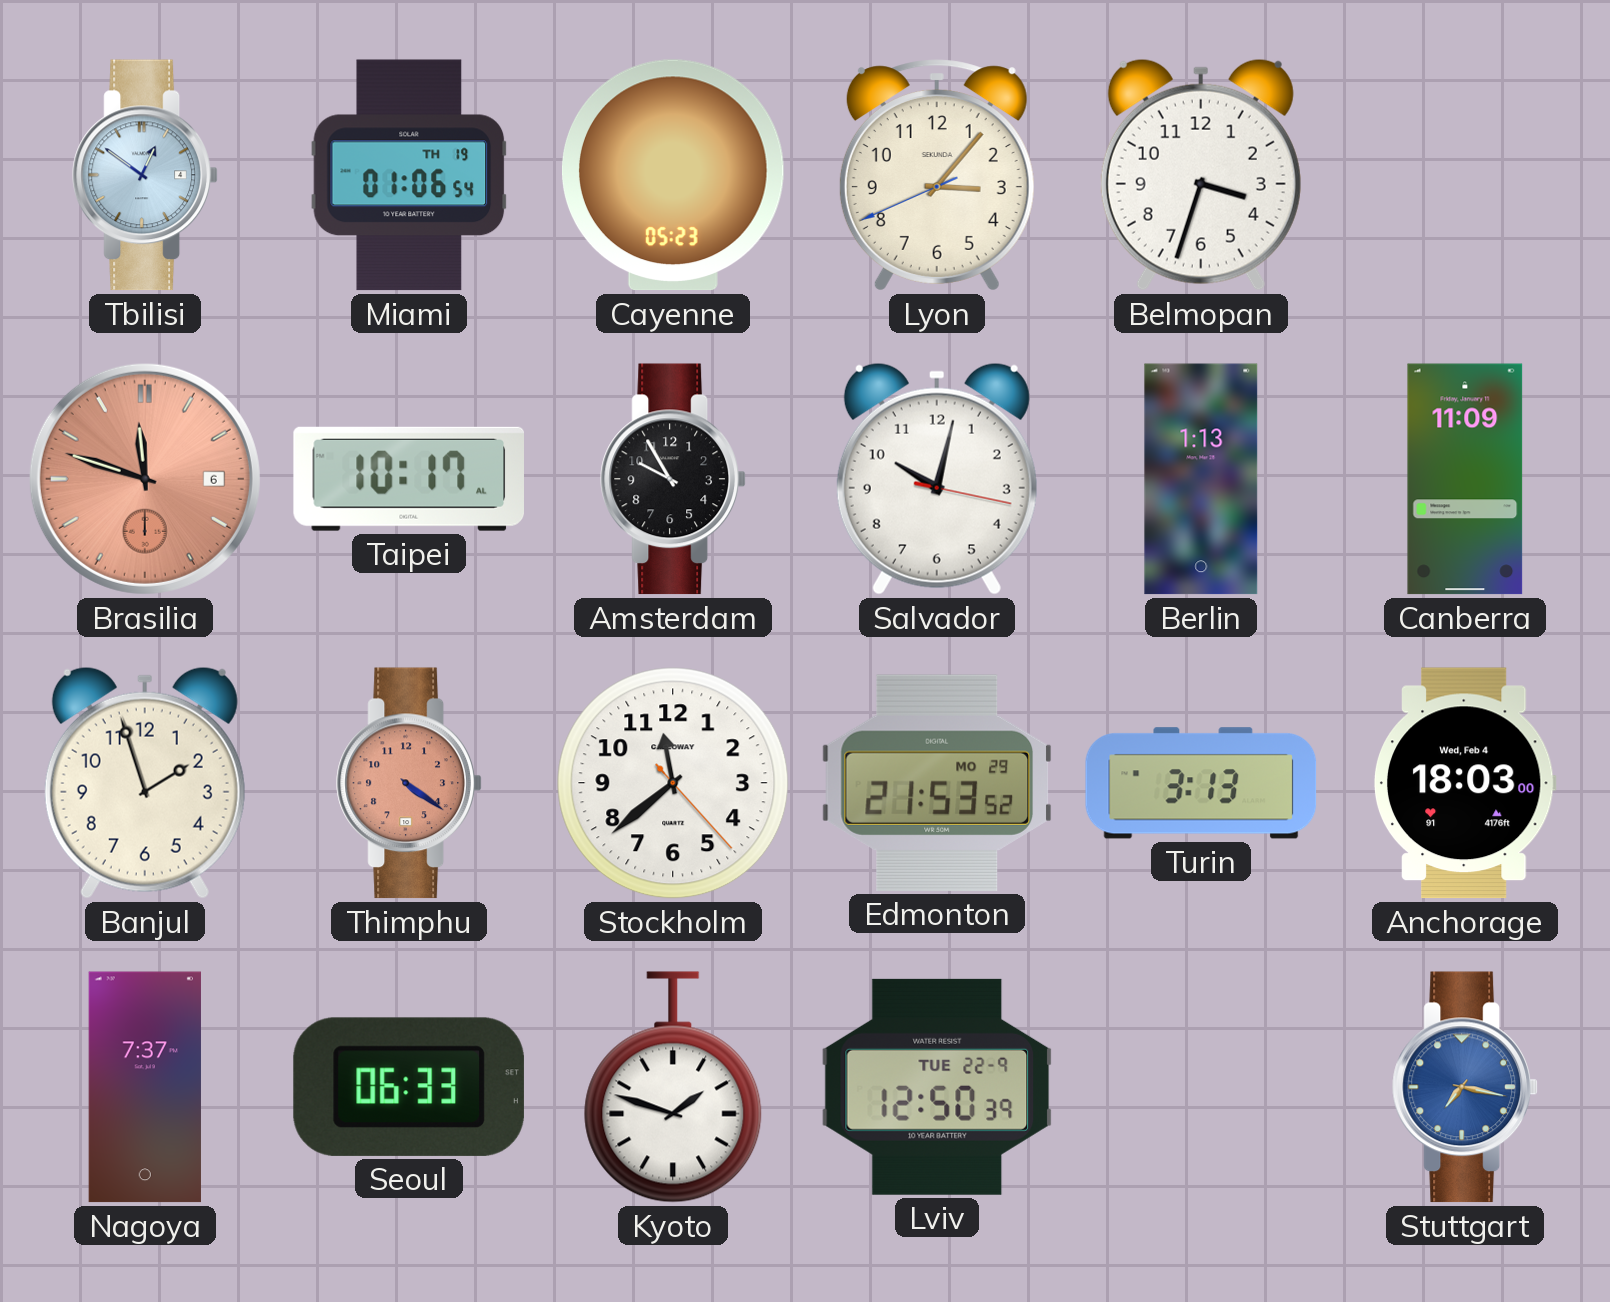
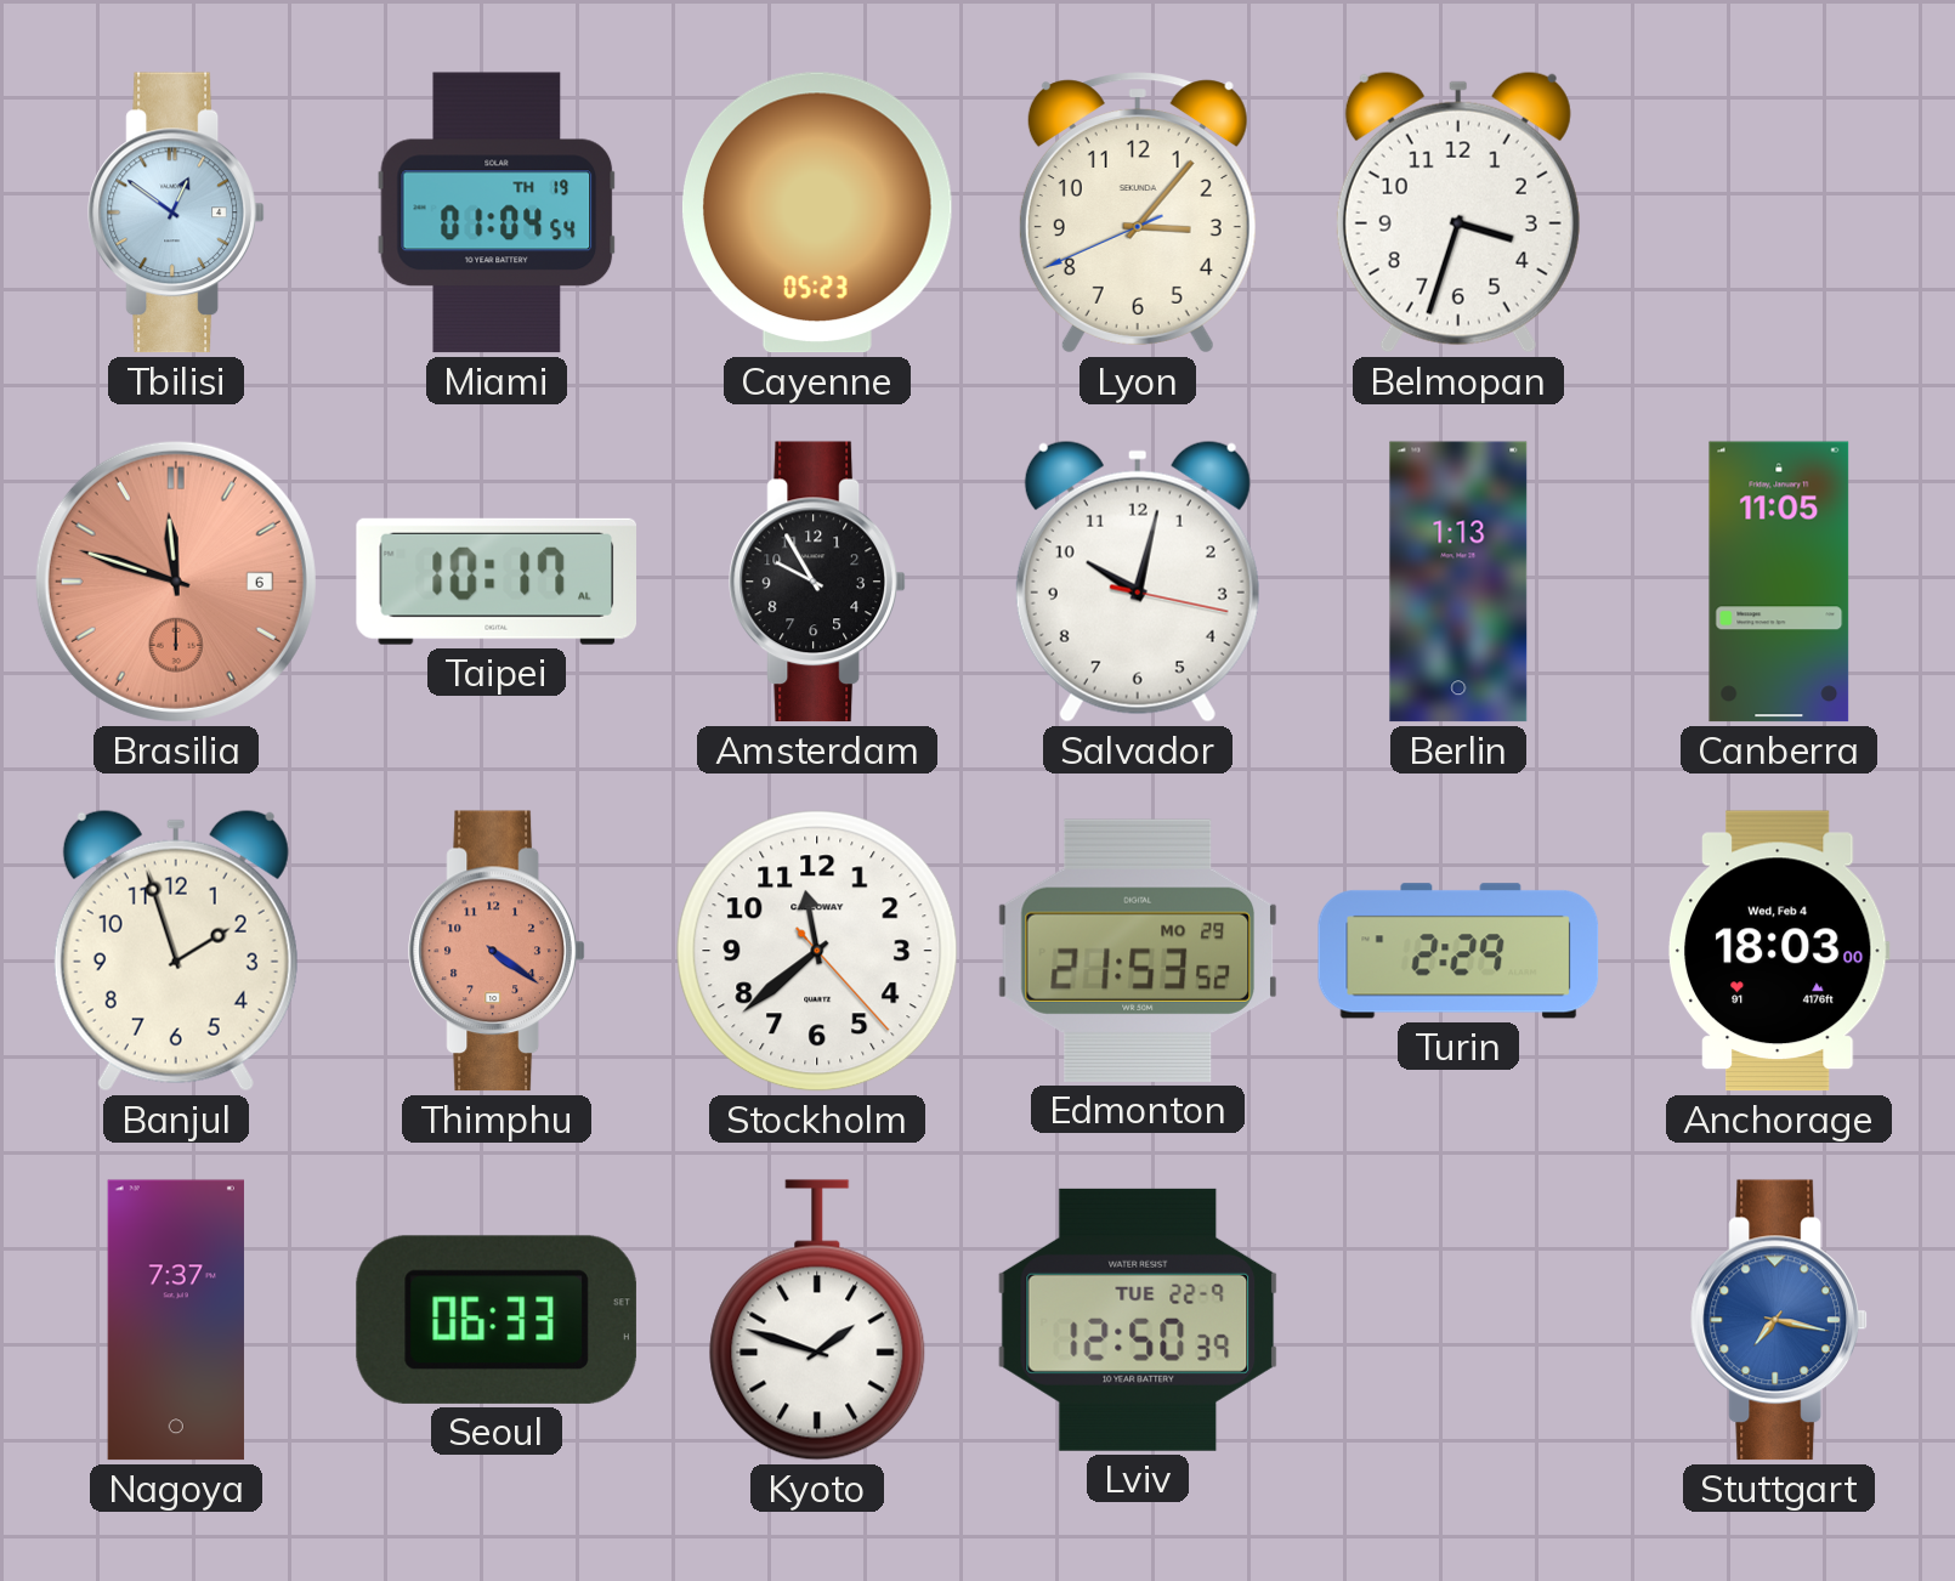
Miami: 01:06 -> 01:04 (497, 212)
Canberra: 11:09 -> 11:05 (1779, 582)
Turin: 3:13 -> 2:29 (1458, 951)
